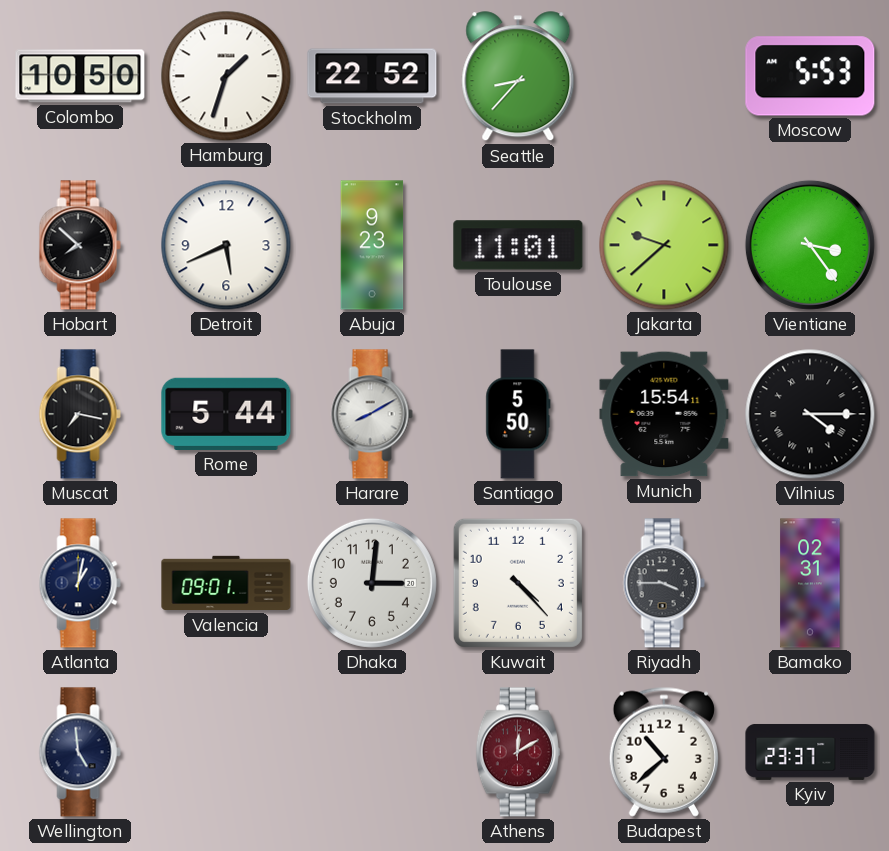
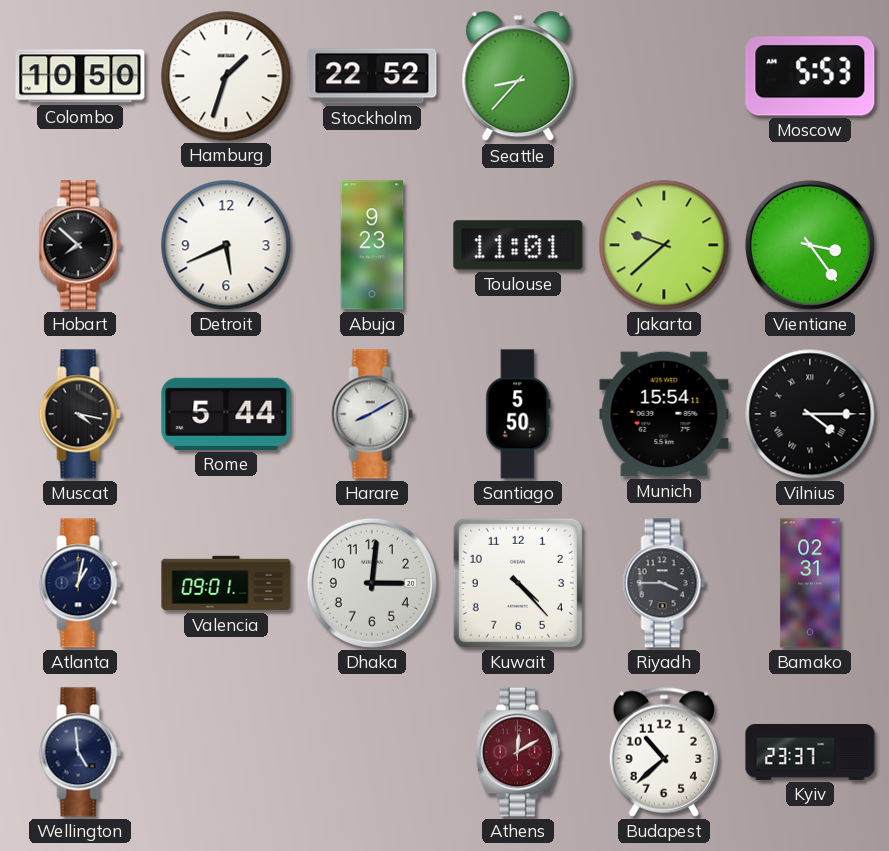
Muscat: 7:17 -> 4:17 (80, 414)
